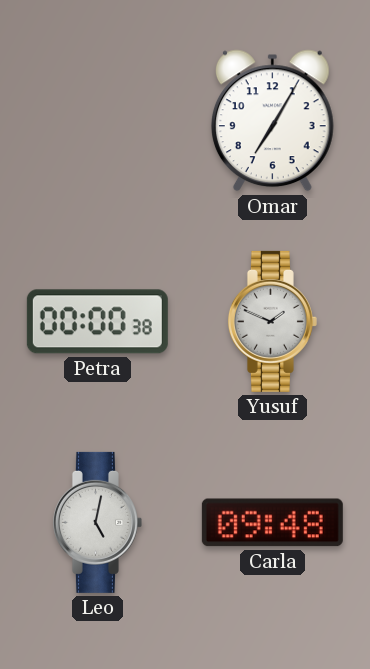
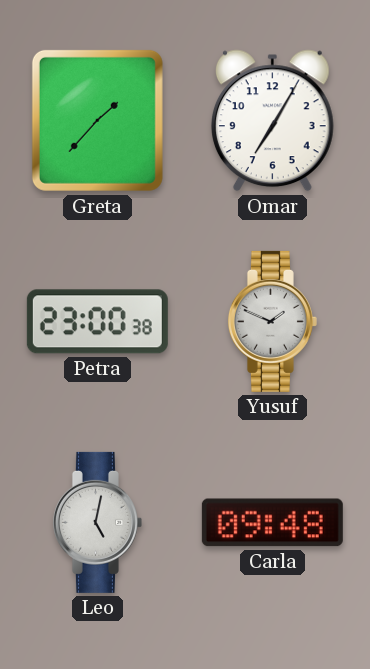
Greta: none -> 1:37 (97, 120)
Petra: 00:00 -> 23:00 (97, 322)
